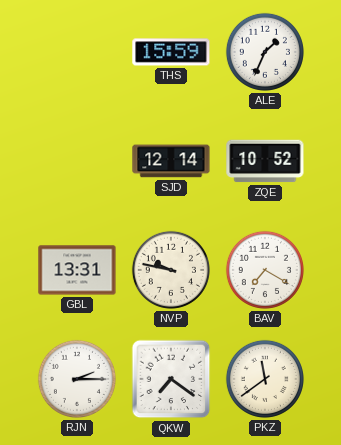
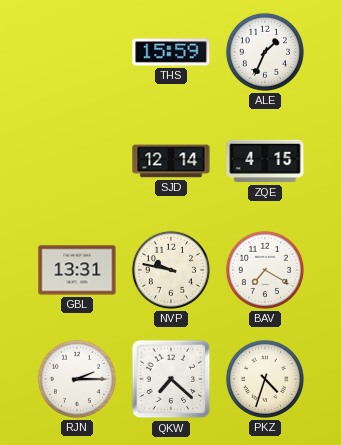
ZQE: 10:52 -> 4:15 (265, 161)
QKW: 7:21 -> 7:22 (171, 379)
PKZ: 11:39 -> 4:33 (265, 379)
